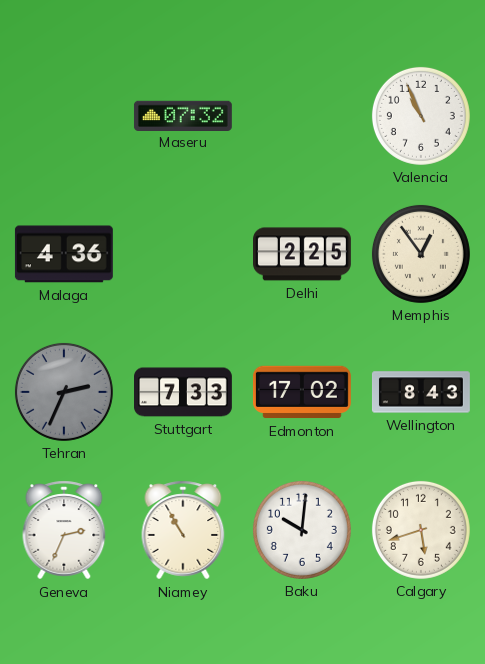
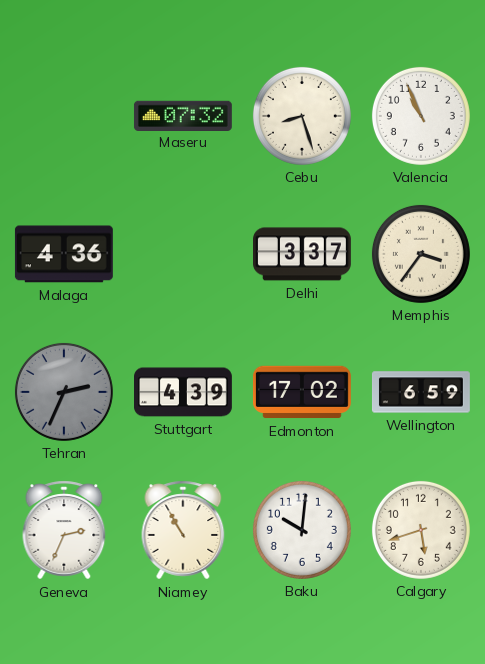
Cebu: none -> 8:27 (302, 116)
Delhi: 2:25 -> 3:37 (303, 254)
Memphis: 12:54 -> 3:36 (421, 254)
Stuttgart: 7:33 -> 4:39 (184, 392)
Wellington: 8:43 -> 6:59 (421, 392)
